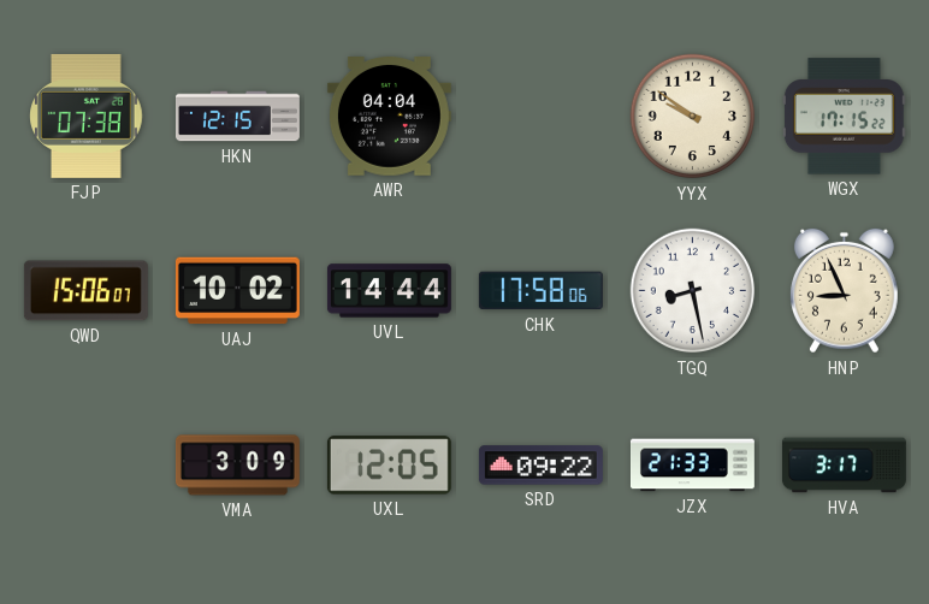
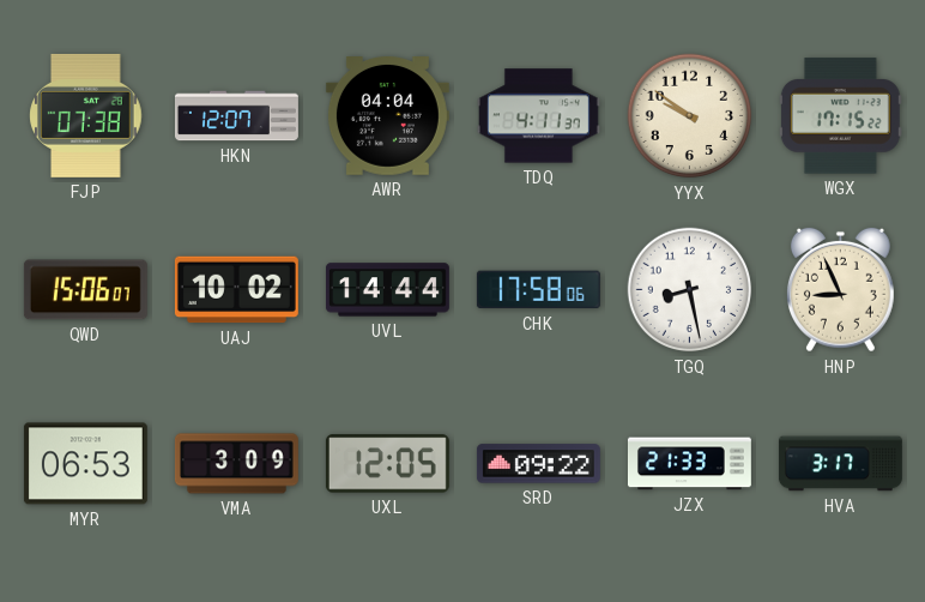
HKN: 12:15 -> 12:07 (236, 116)
TDQ: none -> 4:11 (538, 116)
MYR: none -> 06:53 (85, 464)
